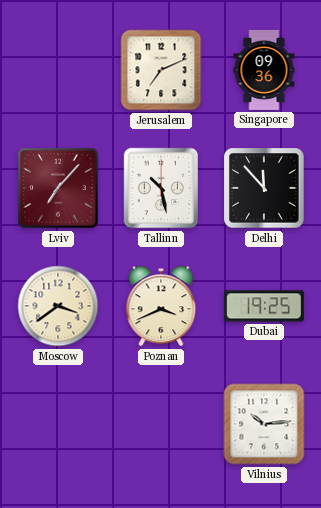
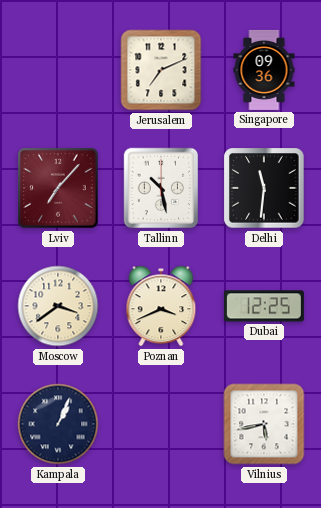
Delhi: 11:53 -> 11:31 (264, 188)
Dubai: 19:25 -> 12:25 (264, 306)
Kampala: none -> 1:04 (58, 424)
Vilnius: 10:14 -> 5:43 (264, 424)
